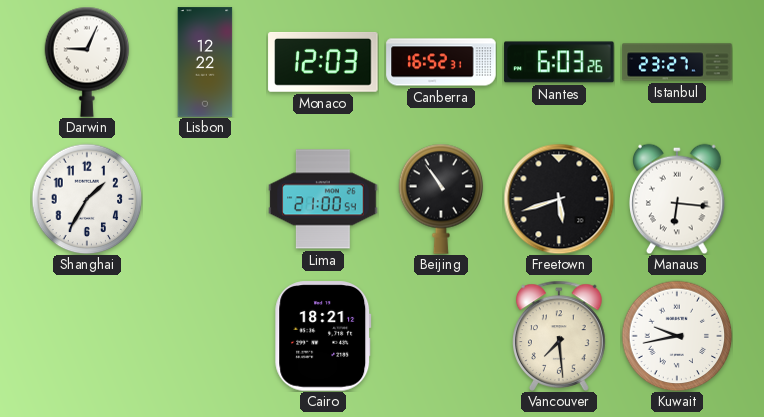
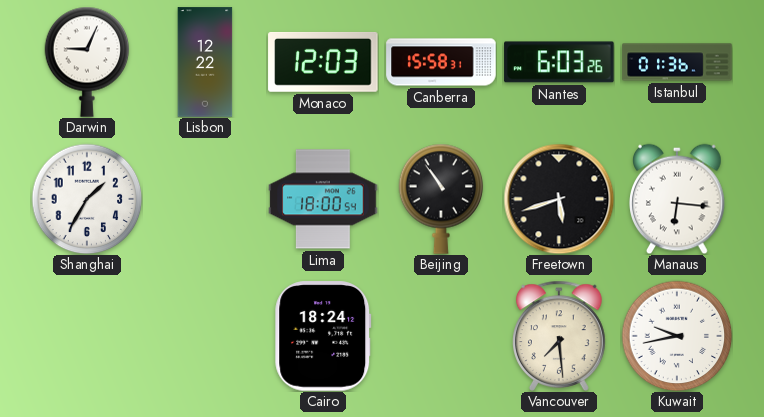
Canberra: 16:52 -> 15:58 (441, 62)
Istanbul: 23:27 -> 01:36 (677, 62)
Lima: 21:00 -> 18:00 (323, 199)
Cairo: 18:21 -> 18:24 (323, 336)
